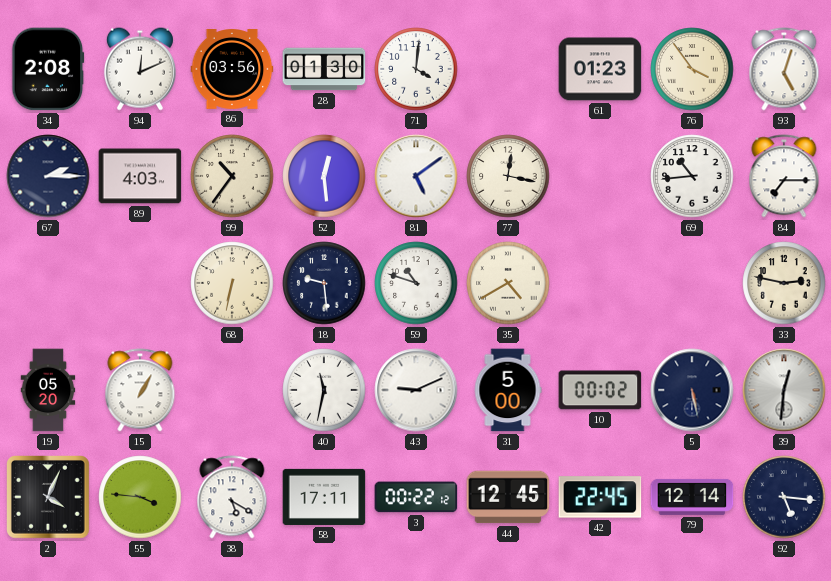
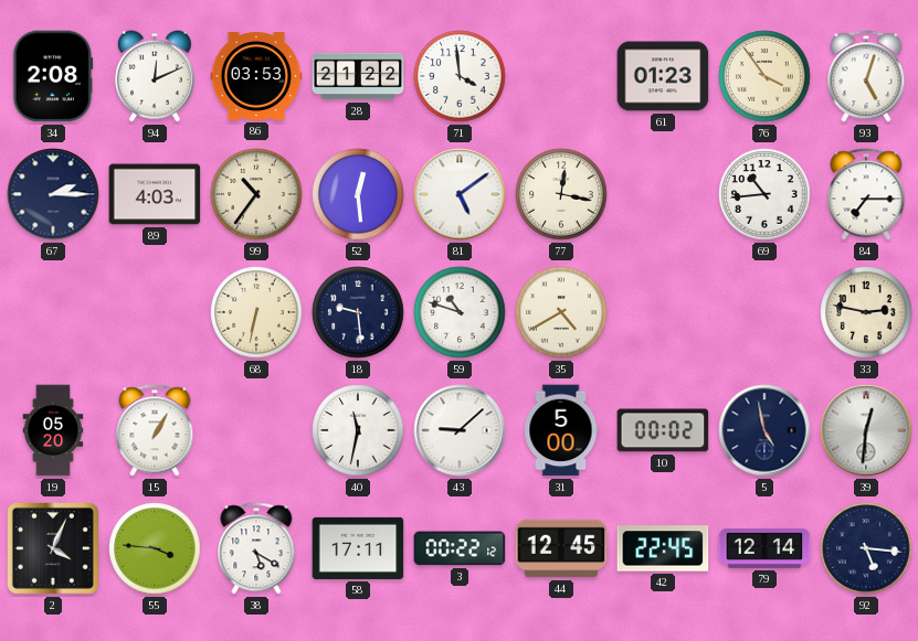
86: 03:56 -> 03:53 (256, 77)
28: 01:30 -> 21:22 (358, 76)
71: 4:01 -> 3:59 (460, 76)
43: 9:11 -> 9:08 (460, 430)
5: 5:28 -> 4:58 (764, 430)
